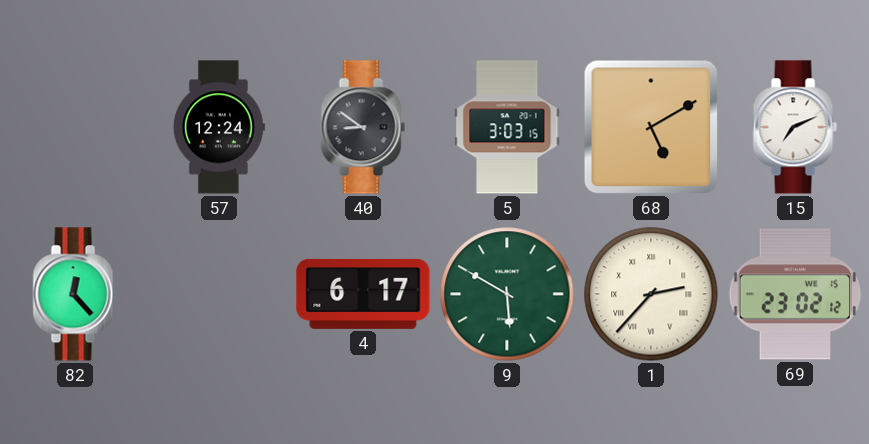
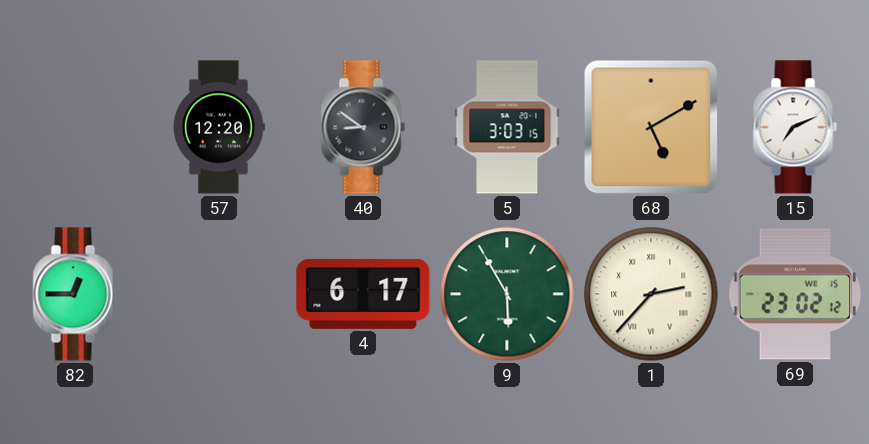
57: 12:24 -> 12:20 (219, 127)
82: 12:23 -> 12:45 (75, 294)
9: 5:50 -> 5:55 (507, 294)
